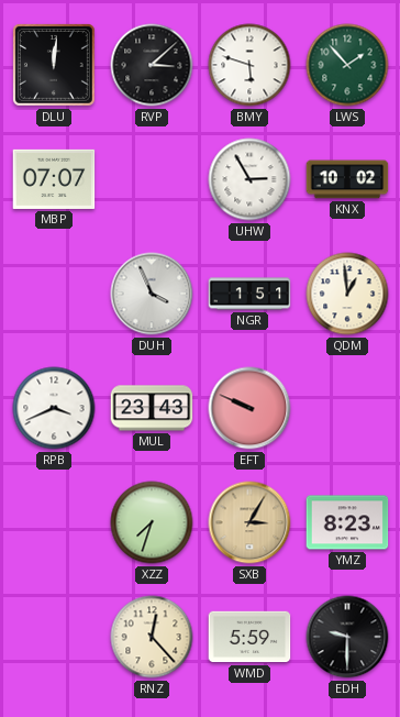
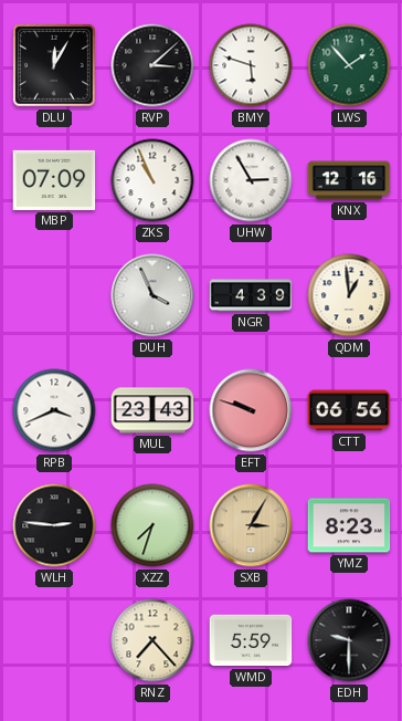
DLU: 12:01 -> 12:05 (54, 65)
MBP: 07:07 -> 07:09 (54, 180)
ZKS: none -> 10:56 (152, 180)
KNX: 10:02 -> 12:16 (349, 180)
NGR: 1:51 -> 4:39 (251, 295)
EFT: 9:49 -> 9:48 (251, 410)
CTT: none -> 06:56 (349, 410)
WLH: none -> 2:46 (54, 525)
RNZ: 12:23 -> 7:23 (152, 640)
